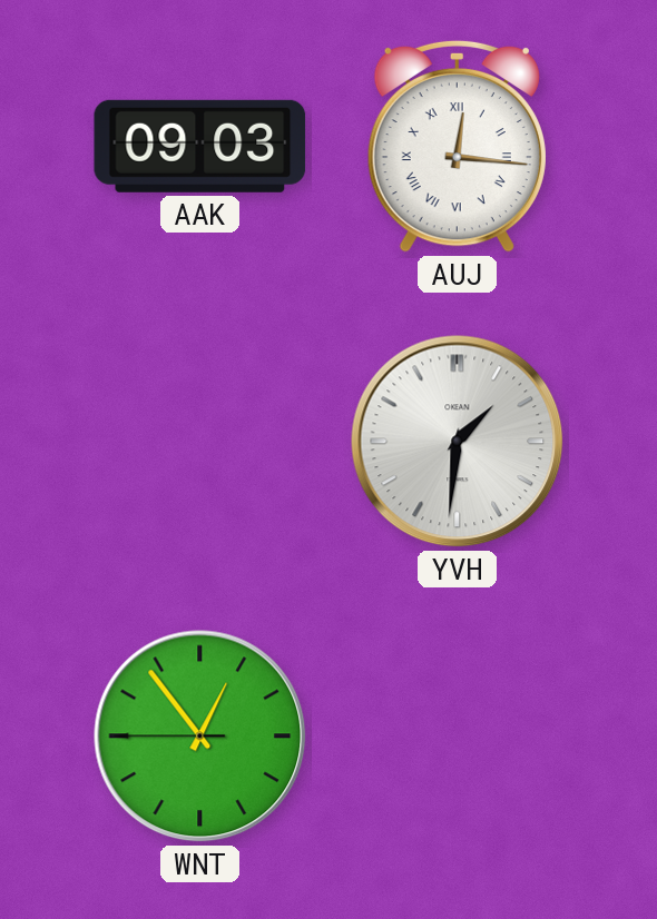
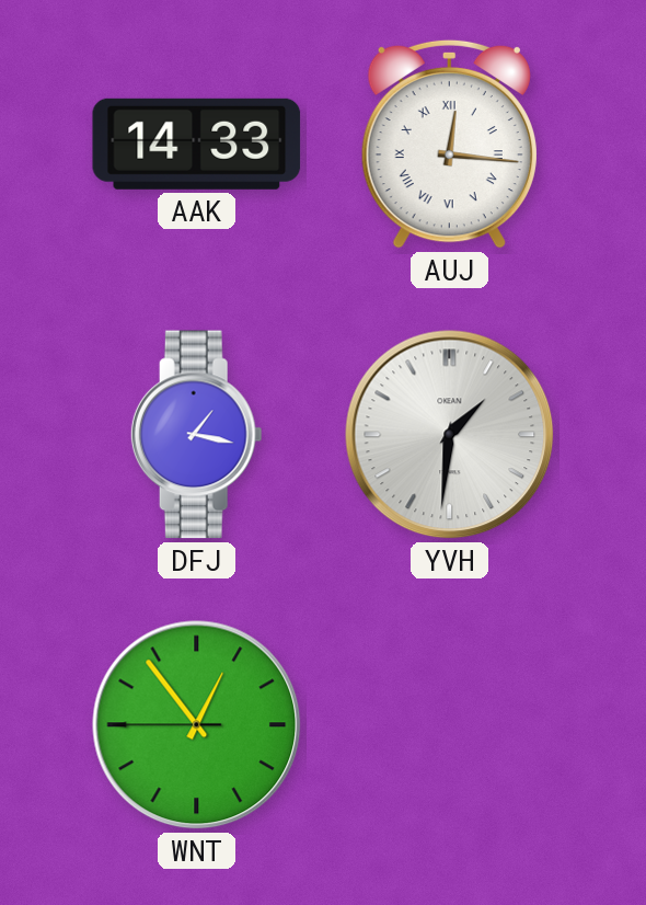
AAK: 09:03 -> 14:33 (197, 144)
DFJ: none -> 1:17 (196, 435)
